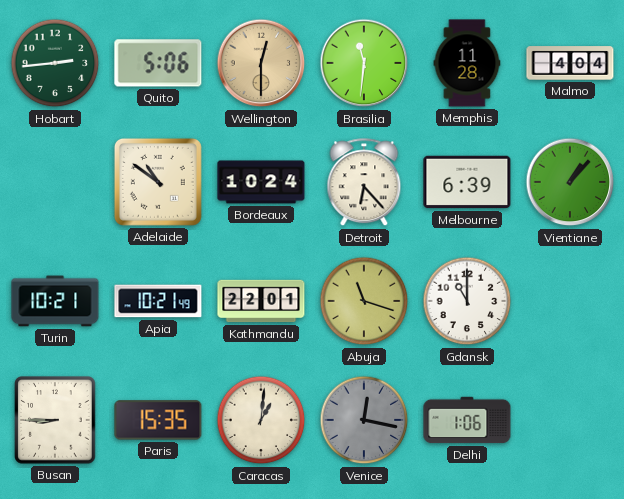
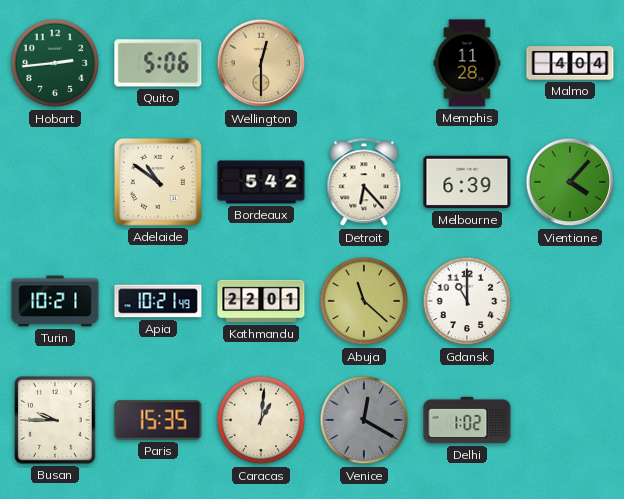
Brasilia: 11:31 -> none (364, 63)
Bordeaux: 10:24 -> 5:42 (261, 182)
Vientiane: 1:07 -> 4:07 (570, 182)
Abuja: 11:18 -> 11:22 (364, 301)
Busan: 8:45 -> 9:45 (55, 420)
Venice: 12:17 -> 12:20 (364, 420)
Delhi: 1:06 -> 1:02 (467, 420)
